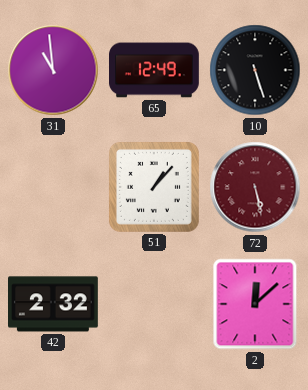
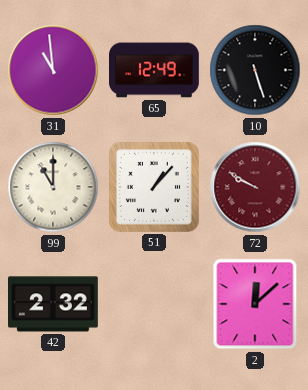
99: none -> 11:00 (53, 187)
72: 5:28 -> 9:50 (255, 187)
